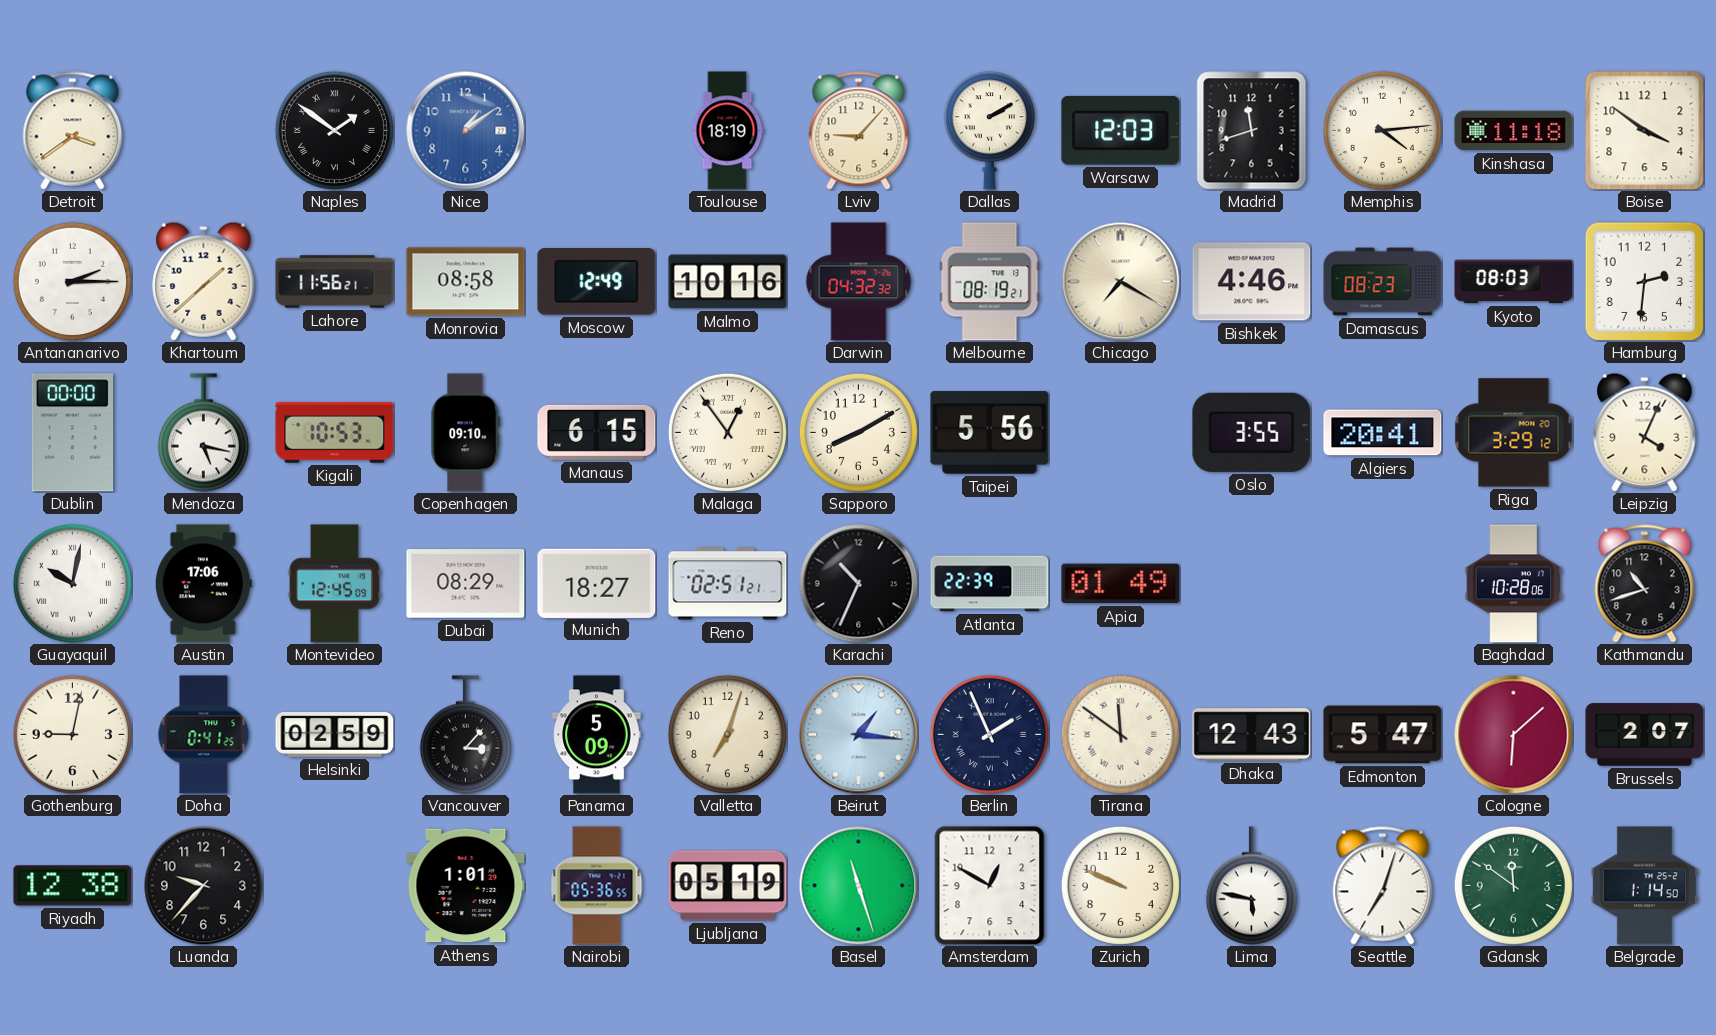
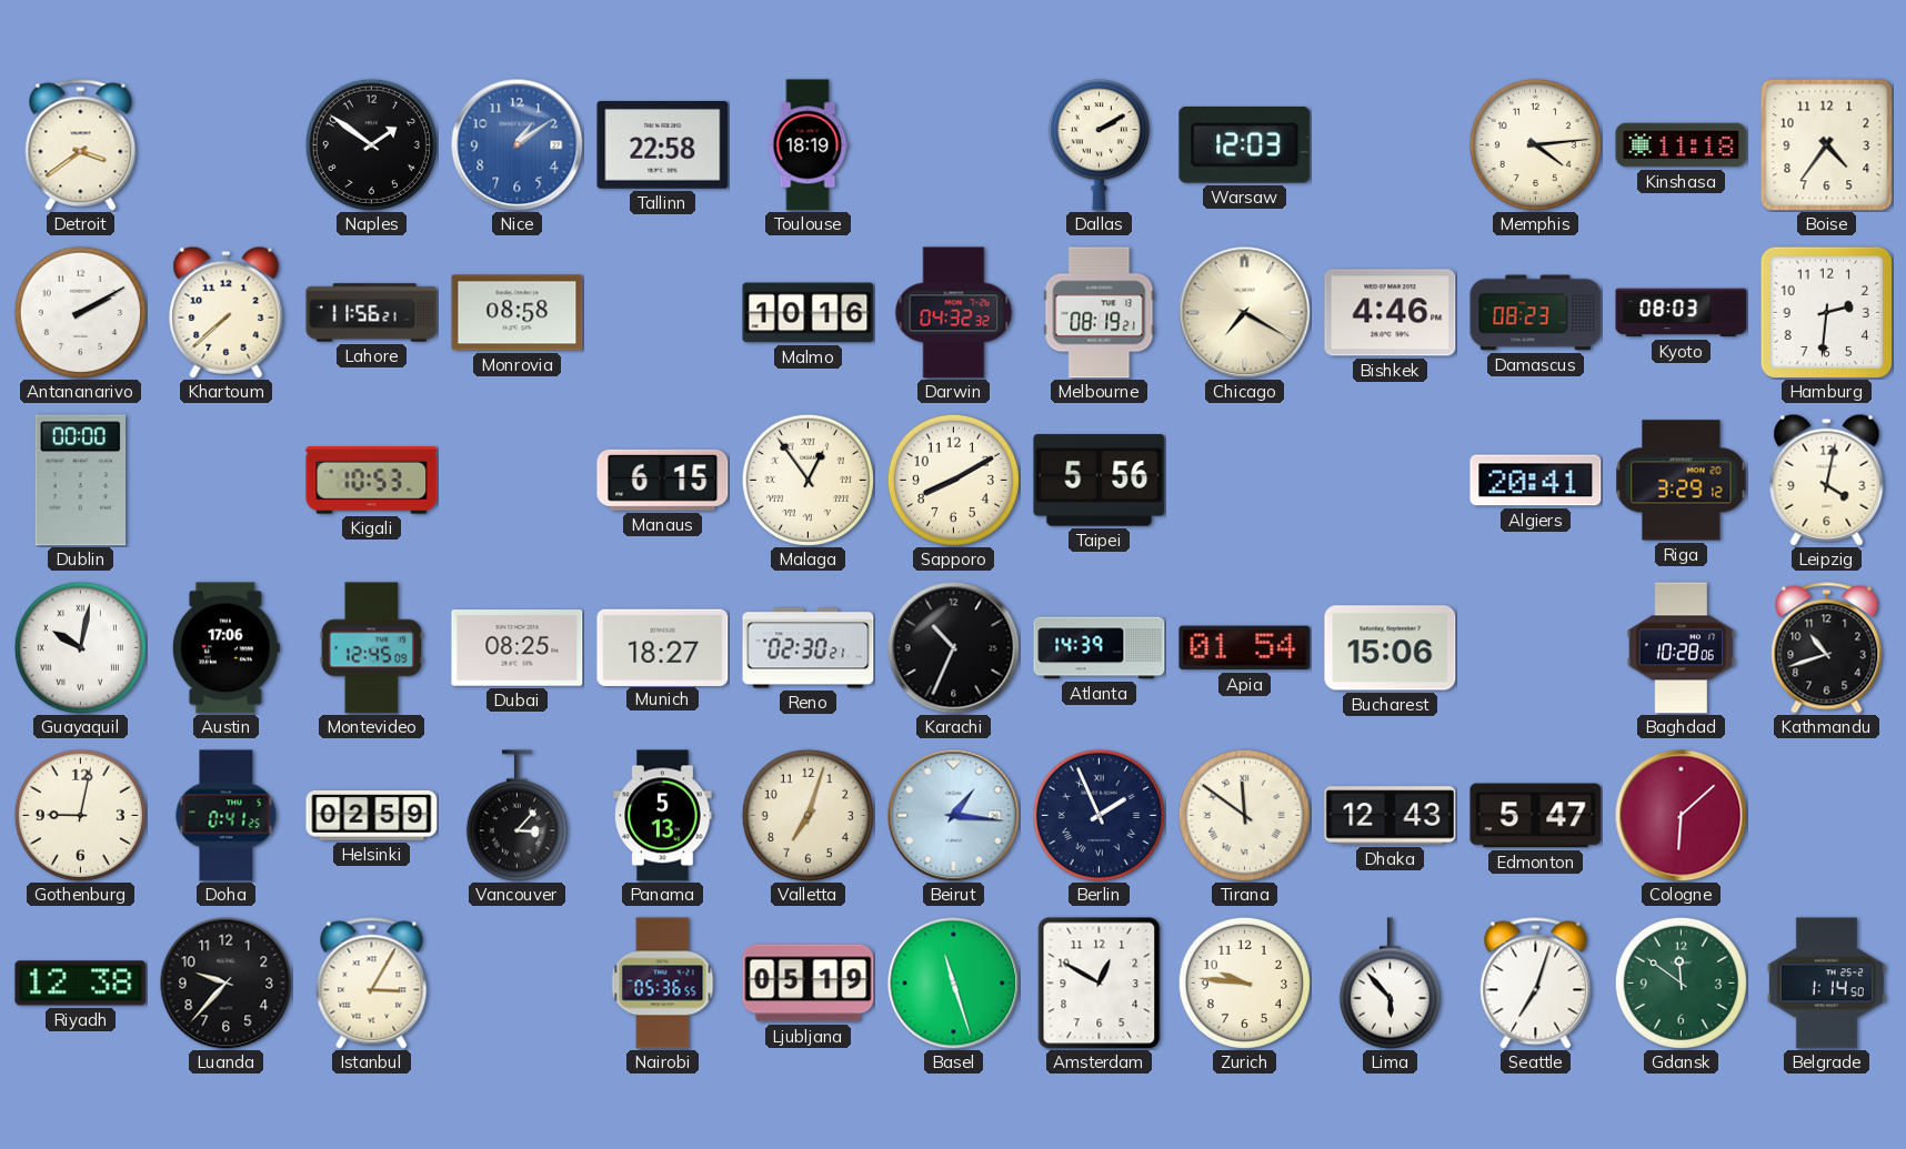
Naples numerals: Roman -> Arabic (371, 144)
Tallinn: none -> 22:58 (663, 145)
Lviv: 9:07 -> none (859, 131)
Madrid: 11:42 -> none (1252, 131)
Boise: 3:51 -> 4:36 (1827, 145)
Antananarivo: 2:15 -> 2:10 (80, 312)
Khartoum: 1:38 -> 7:38 (227, 312)
Moscow: 12:49 -> none (597, 282)
Mendoza: 5:17 -> none (203, 433)
Copenhagen: 09:10 -> none (466, 433)
Oslo: 3:55 -> none (1252, 432)
Leipzig: 4:04 -> 4:02 (1827, 480)
Dubai: 08:29 -> 08:25 (518, 648)
Reno: 02:51 -> 02:30 (809, 648)
Atlanta: 22:39 -> 14:39 (1100, 648)
Apia: 01:49 -> 01:54 (1245, 648)
Bucharest: none -> 15:06 (1391, 648)
Panama: 5:09 -> 5:13 (663, 816)
Brussels: 2:07 -> none (1645, 735)
Istanbul: none -> 3:05 (372, 984)
Athens: 1:01 -> none (466, 886)
Zurich: 9:49 -> 9:46 (1244, 982)
Lima: 5:47 -> 5:53 (1390, 984)
